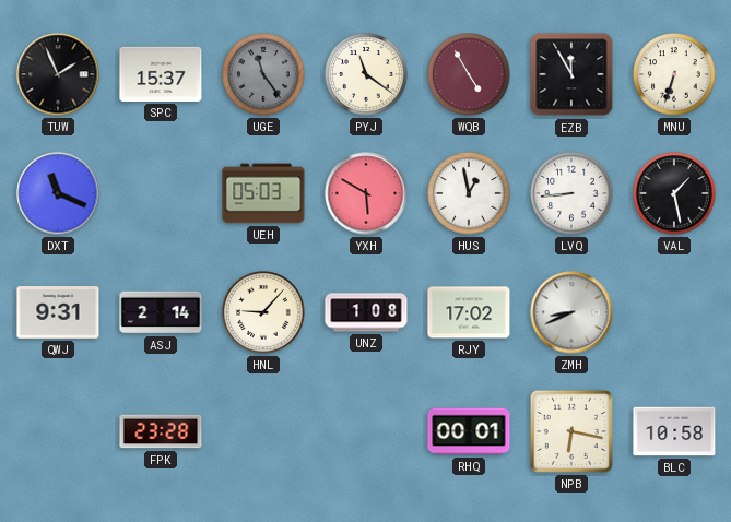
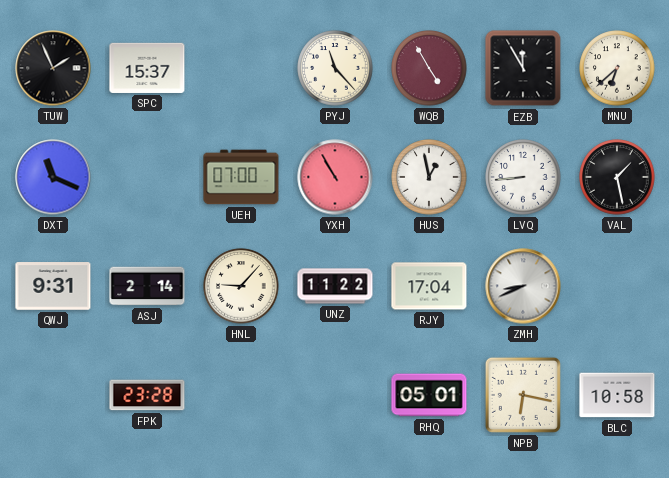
UGE: 11:24 -> none (263, 74)
PYJ: 11:21 -> 11:23 (335, 68)
MNU: 6:33 -> 6:38 (617, 68)
UEH: 05:03 -> 07:00 (241, 177)
YXH: 5:50 -> 10:55 (335, 177)
UNZ: 1:08 -> 11:22 (335, 286)
RJY: 17:02 -> 17:04 (429, 286)
RHQ: 00:01 -> 05:01 (429, 395)
